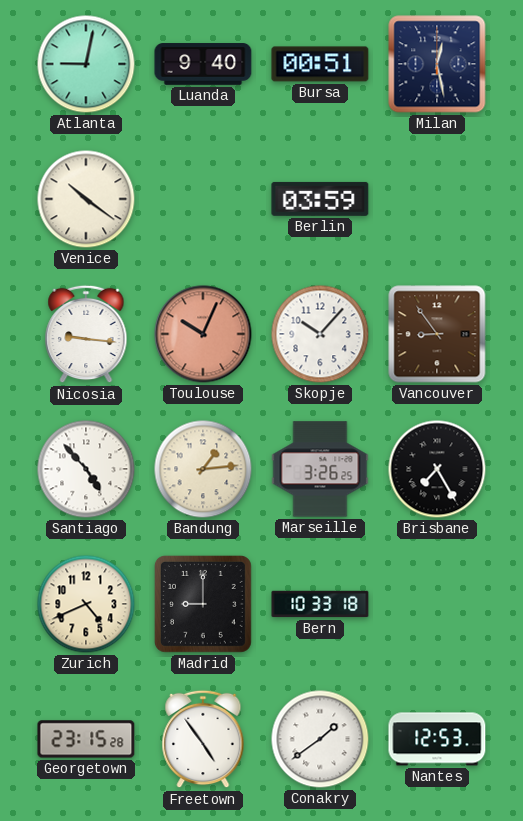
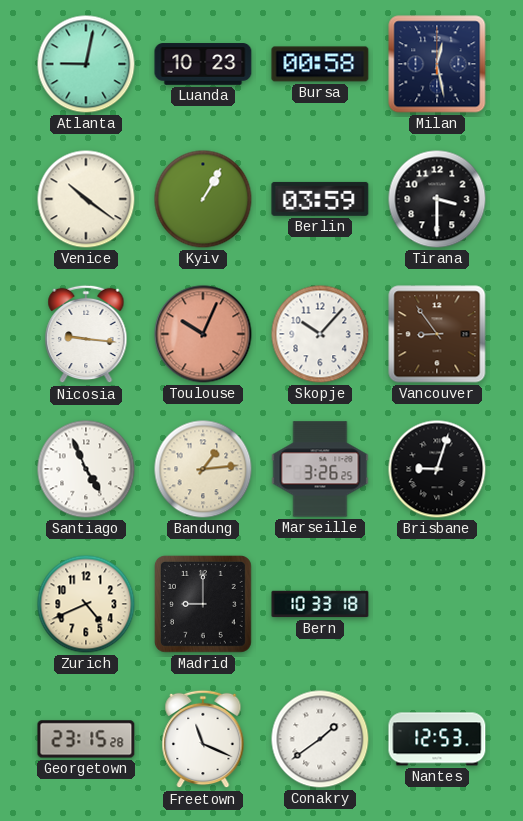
Luanda: 9:40 -> 10:23 (203, 64)
Bursa: 00:51 -> 00:58 (320, 64)
Kyiv: none -> 1:05 (203, 199)
Tirana: none -> 3:30 (437, 199)
Santiago: 4:53 -> 4:56 (86, 469)
Brisbane: 7:25 -> 9:03 (437, 469)
Freetown: 4:54 -> 11:19 (203, 739)
